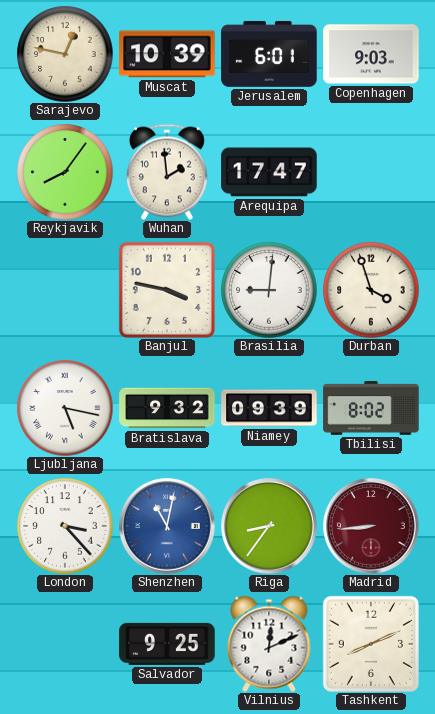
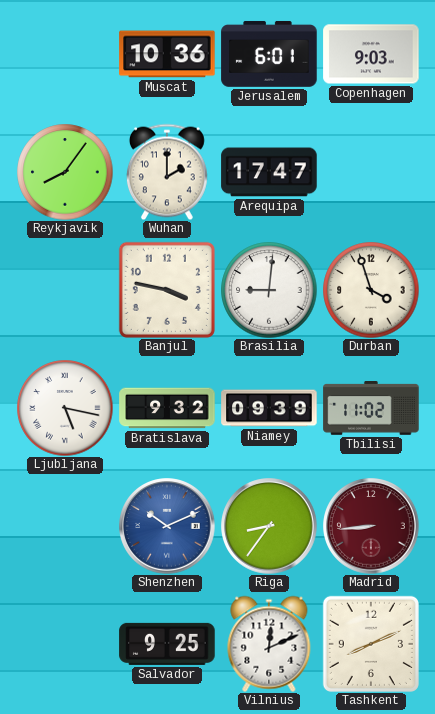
Sarajevo: 12:47 -> none (65, 54)
Muscat: 10:39 -> 10:36 (167, 54)
Wuhan: 1:59 -> 2:00 (167, 172)
Tbilisi: 8:02 -> 11:02 (371, 409)
London: 3:23 -> none (65, 526)
Shenzhen: 11:02 -> 10:11 (167, 526)
